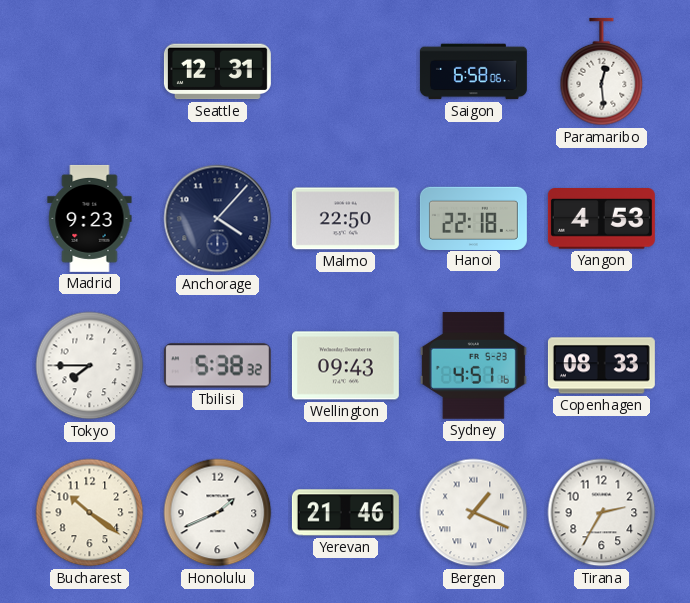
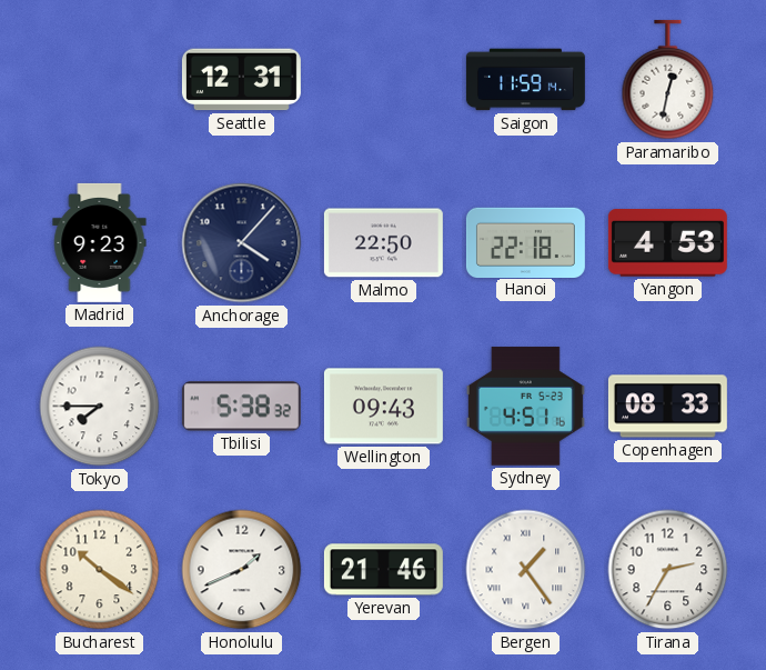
Saigon: 6:58 -> 11:59 (525, 80)
Paramaribo: 12:29 -> 12:32 (668, 80)
Bergen: 1:19 -> 1:24 (526, 570)
